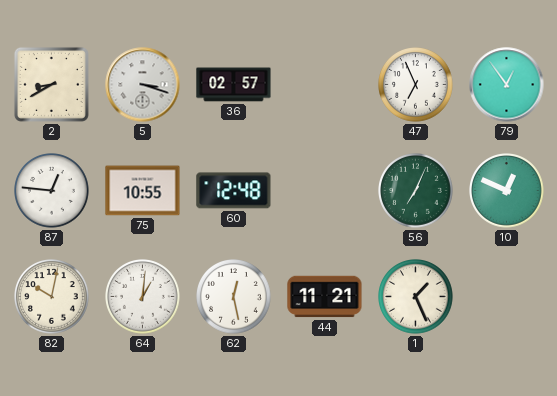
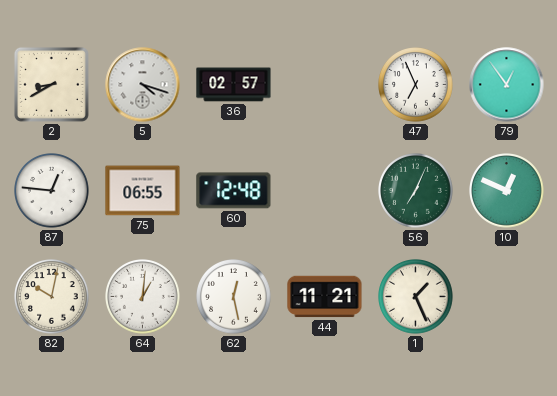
5: 3:18 -> 4:18 (143, 85)
75: 10:55 -> 06:55 (143, 191)
